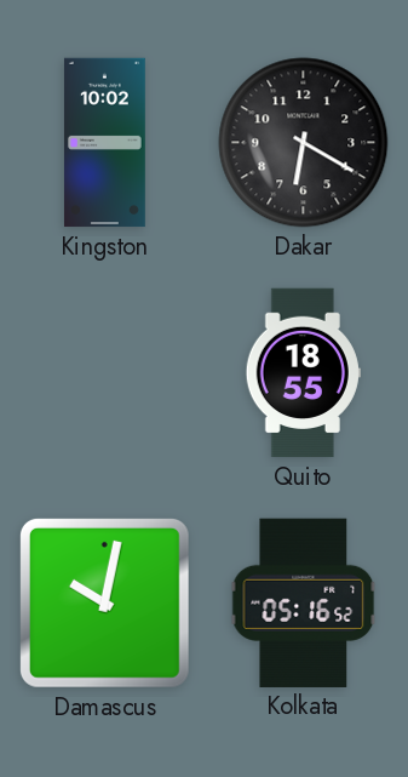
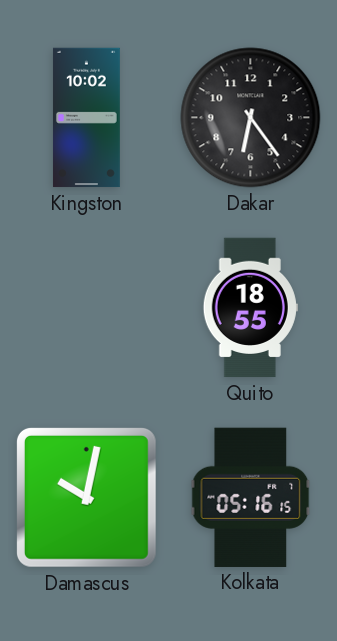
Dakar: 6:20 -> 6:24 (251, 118)
Kolkata: 05:16:52 -> 05:16:15 (251, 497)
